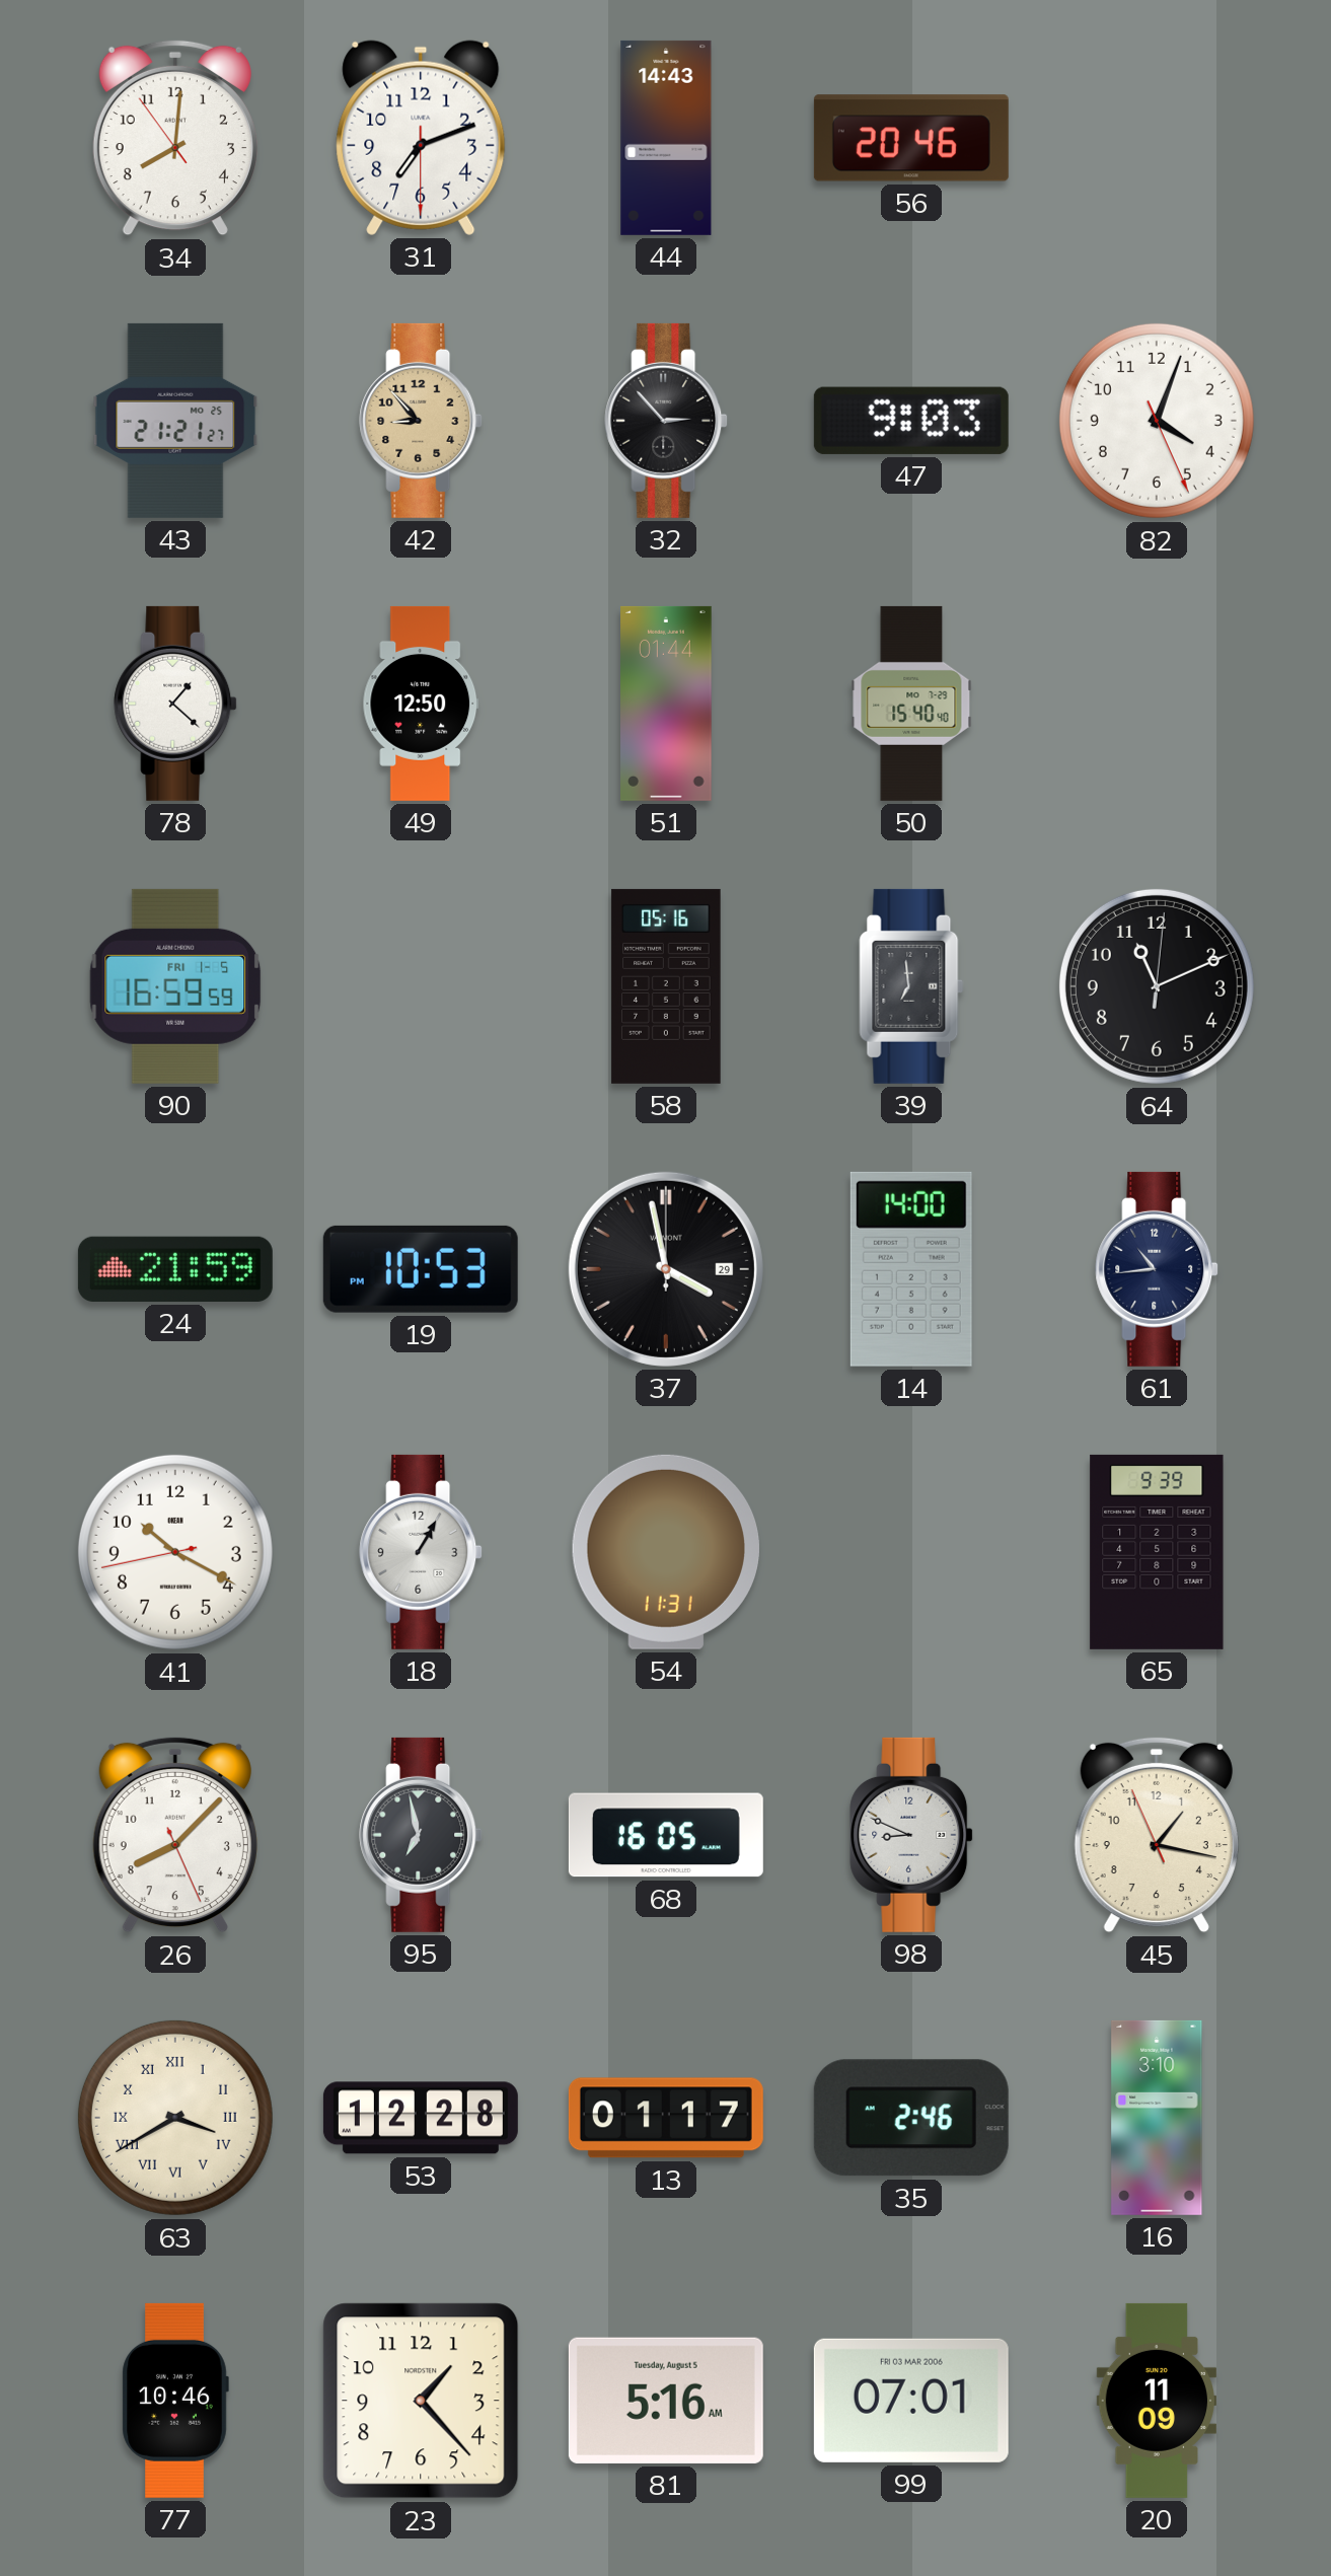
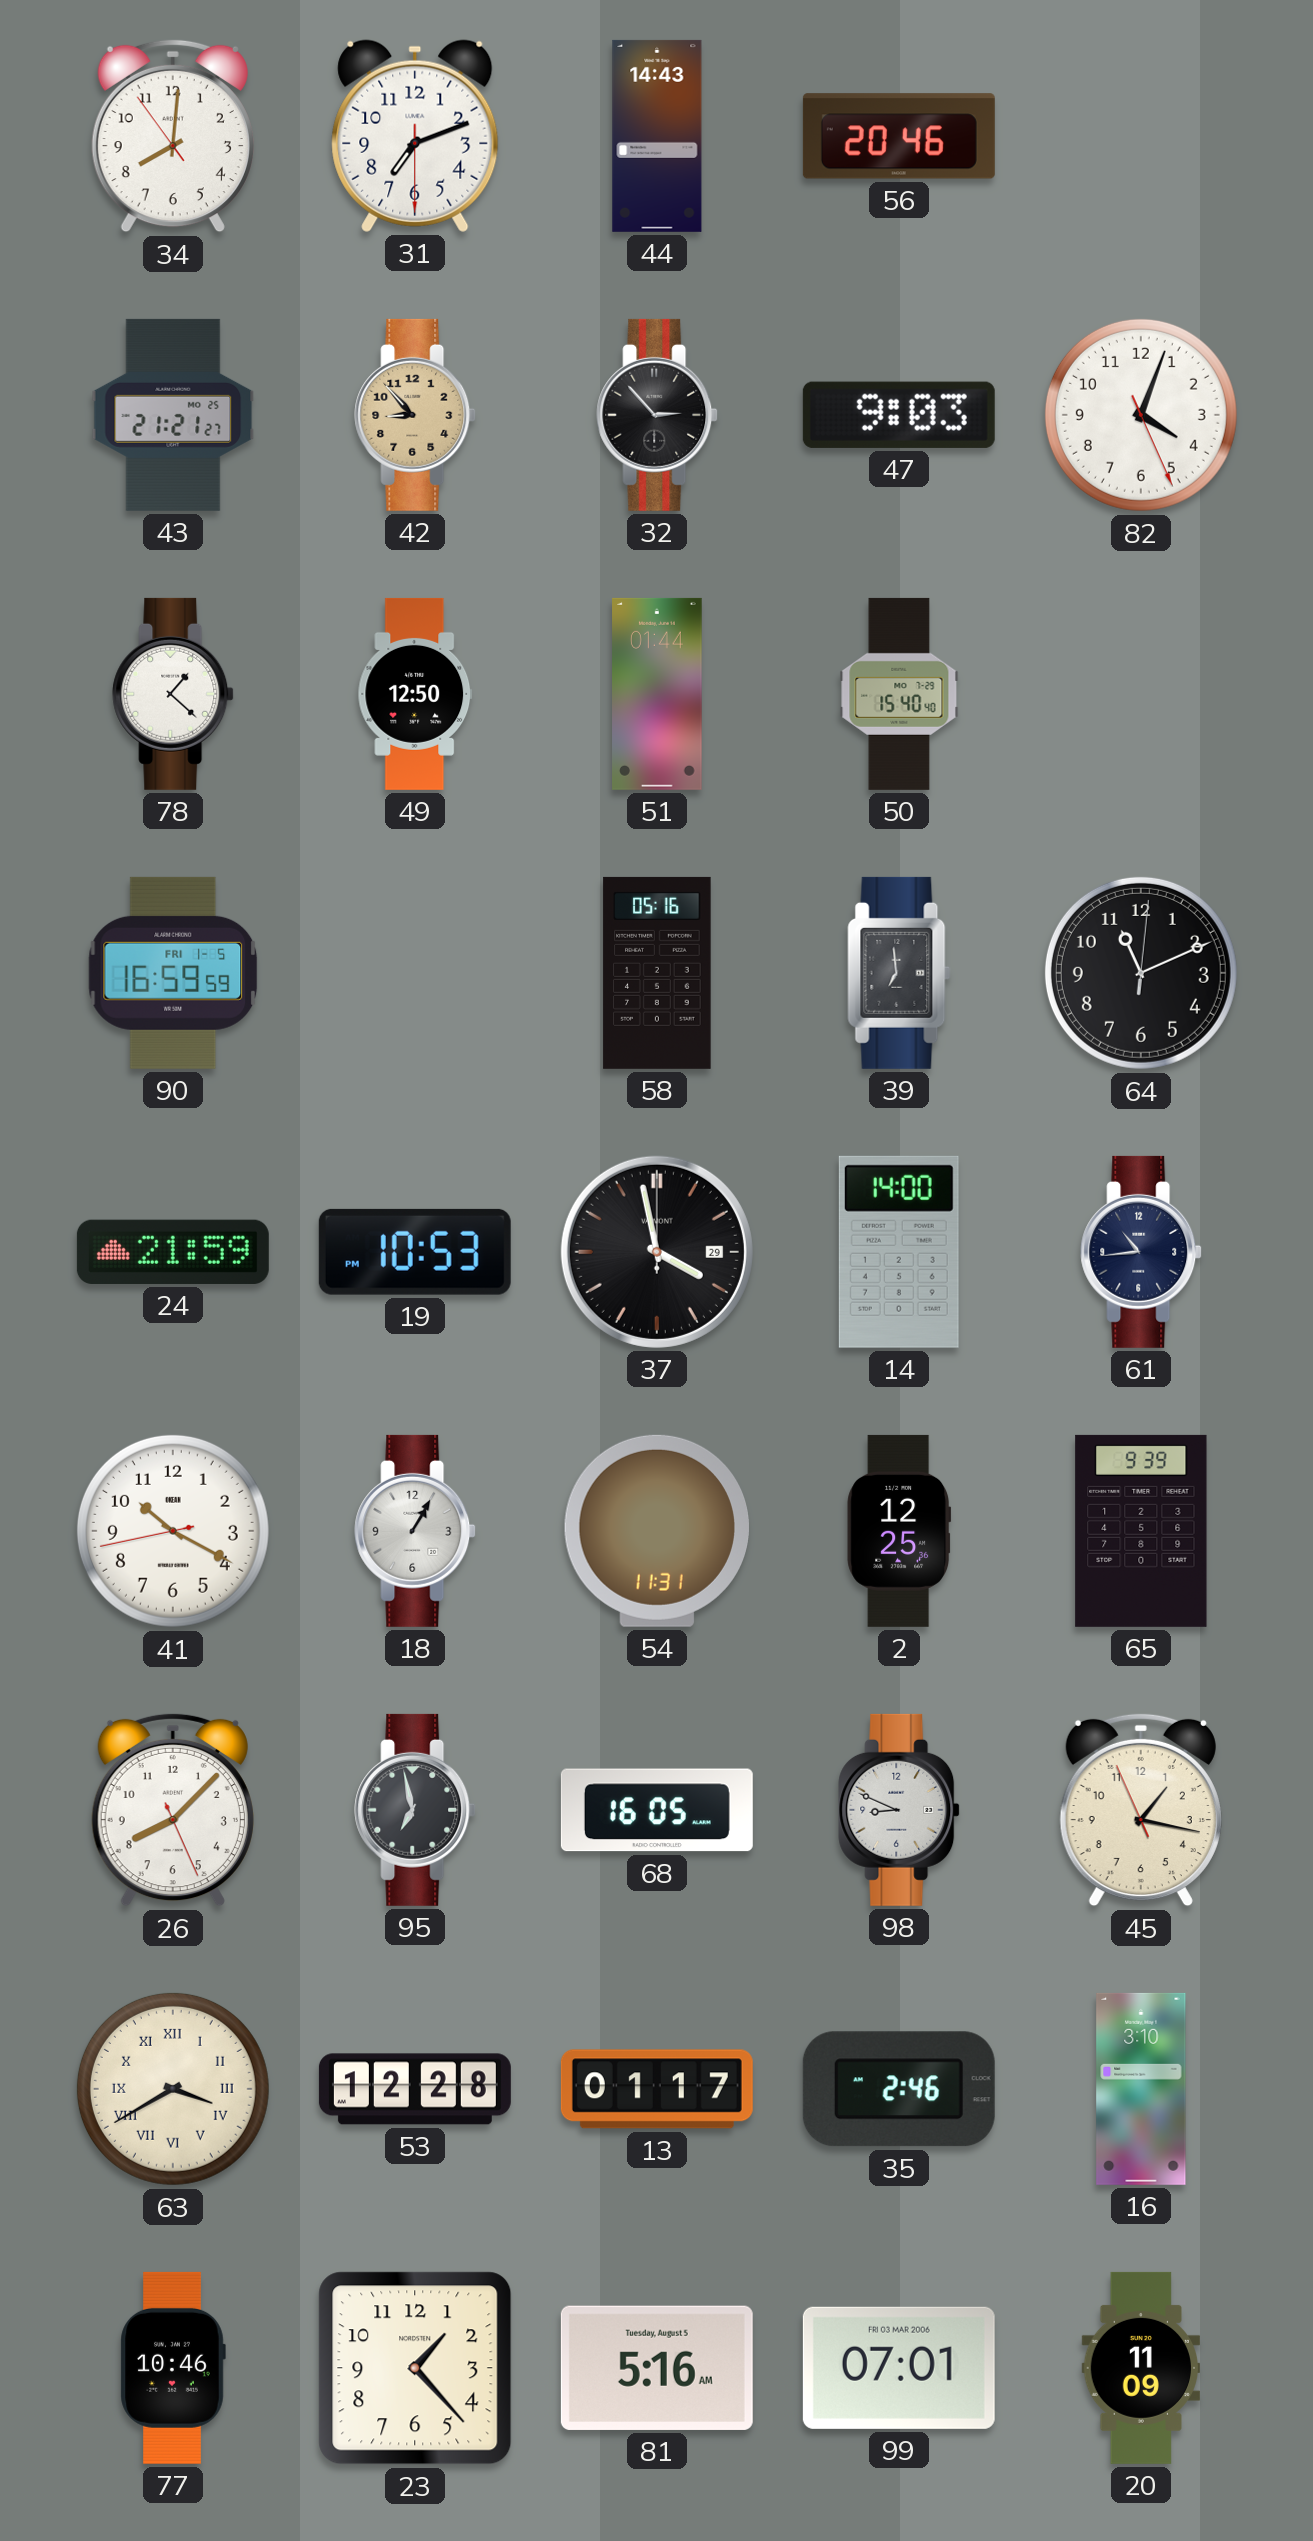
2: none -> 12:25 (899, 1531)
